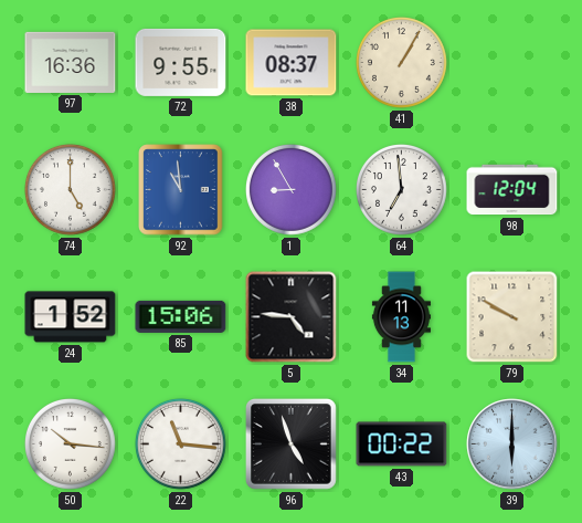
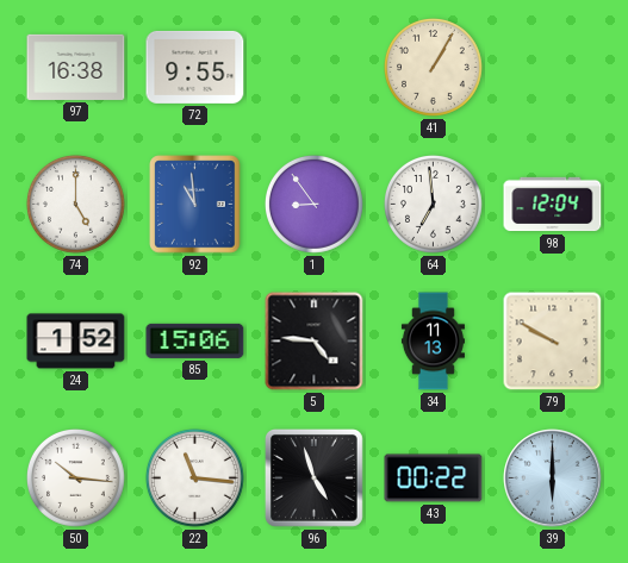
97: 16:36 -> 16:38 (76, 67)
38: 08:37 -> none (292, 63)
1: 8:55 -> 8:54 (315, 205)
